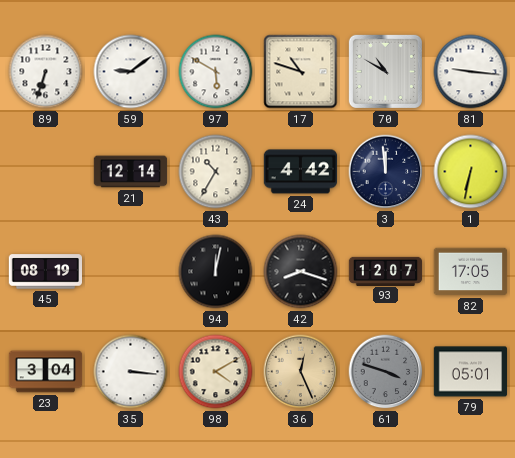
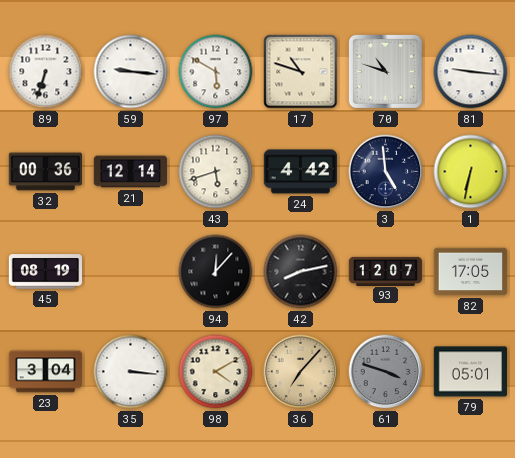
59: 9:09 -> 9:16 (131, 72)
70: 10:50 -> 10:48 (385, 71)
32: none -> 00:36 (46, 172)
43: 10:35 -> 5:42 (216, 172)
3: 11:59 -> 4:59 (386, 172)
94: 12:02 -> 12:07 (216, 272)
42: 8:18 -> 8:13 (301, 272)
36: 12:26 -> 7:07 (301, 372)
